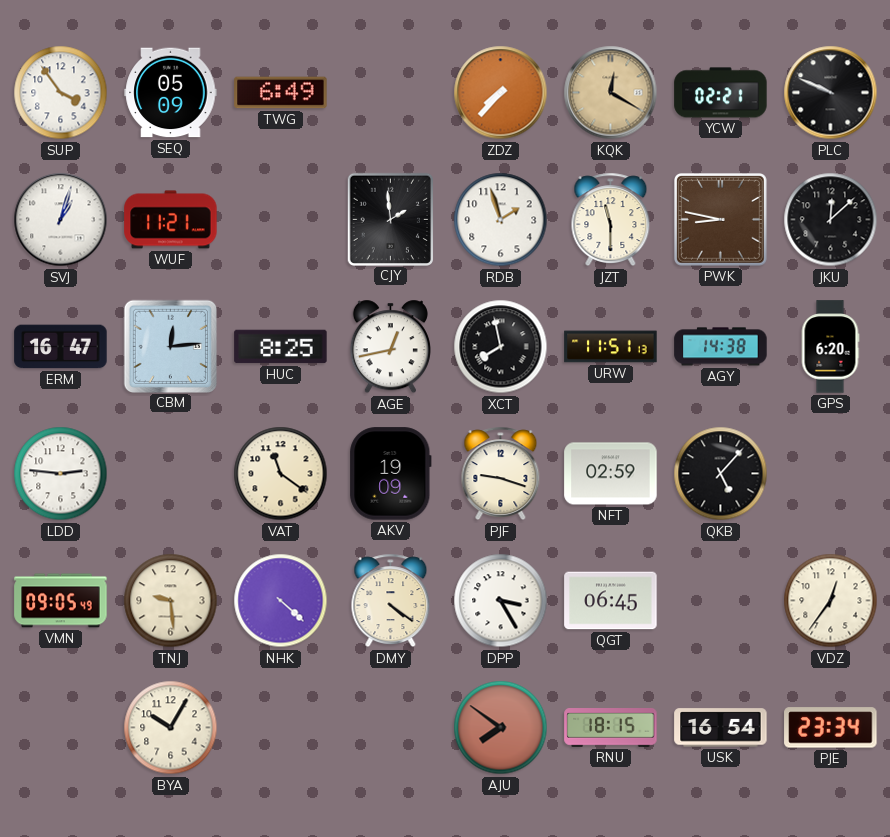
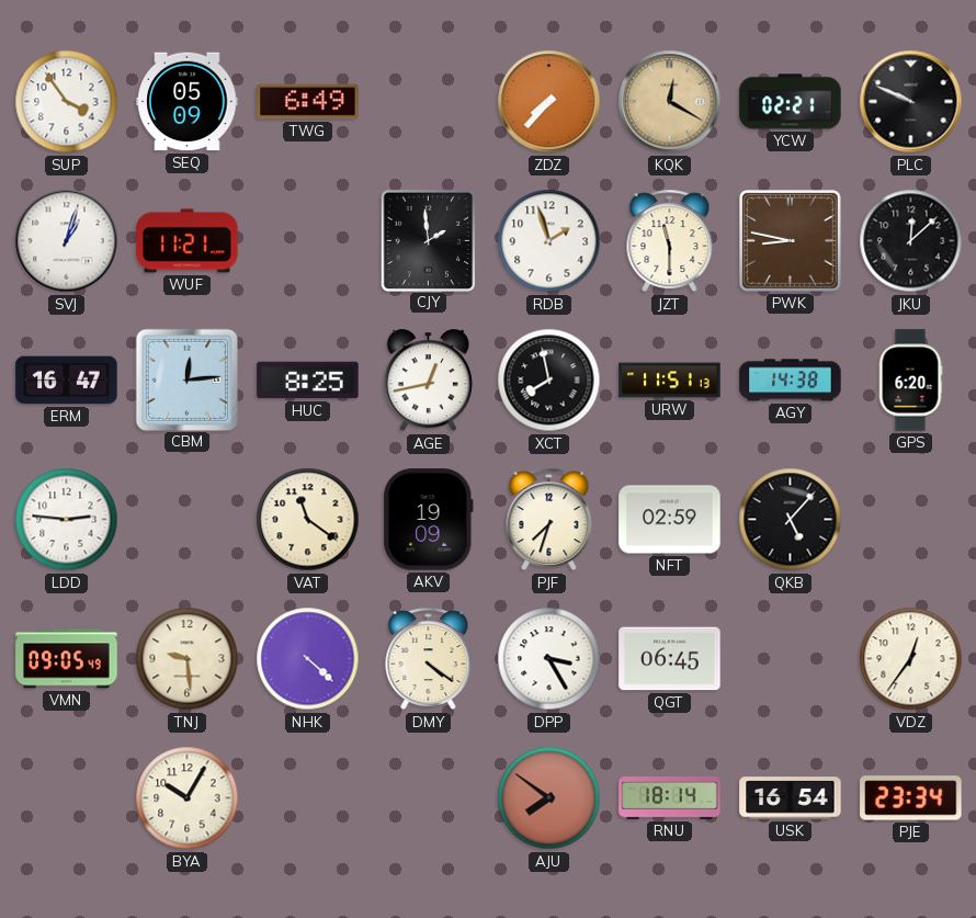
PJF: 9:18 -> 7:33 (549, 520)
RNU: 18:15 -> 18:14 (670, 798)
